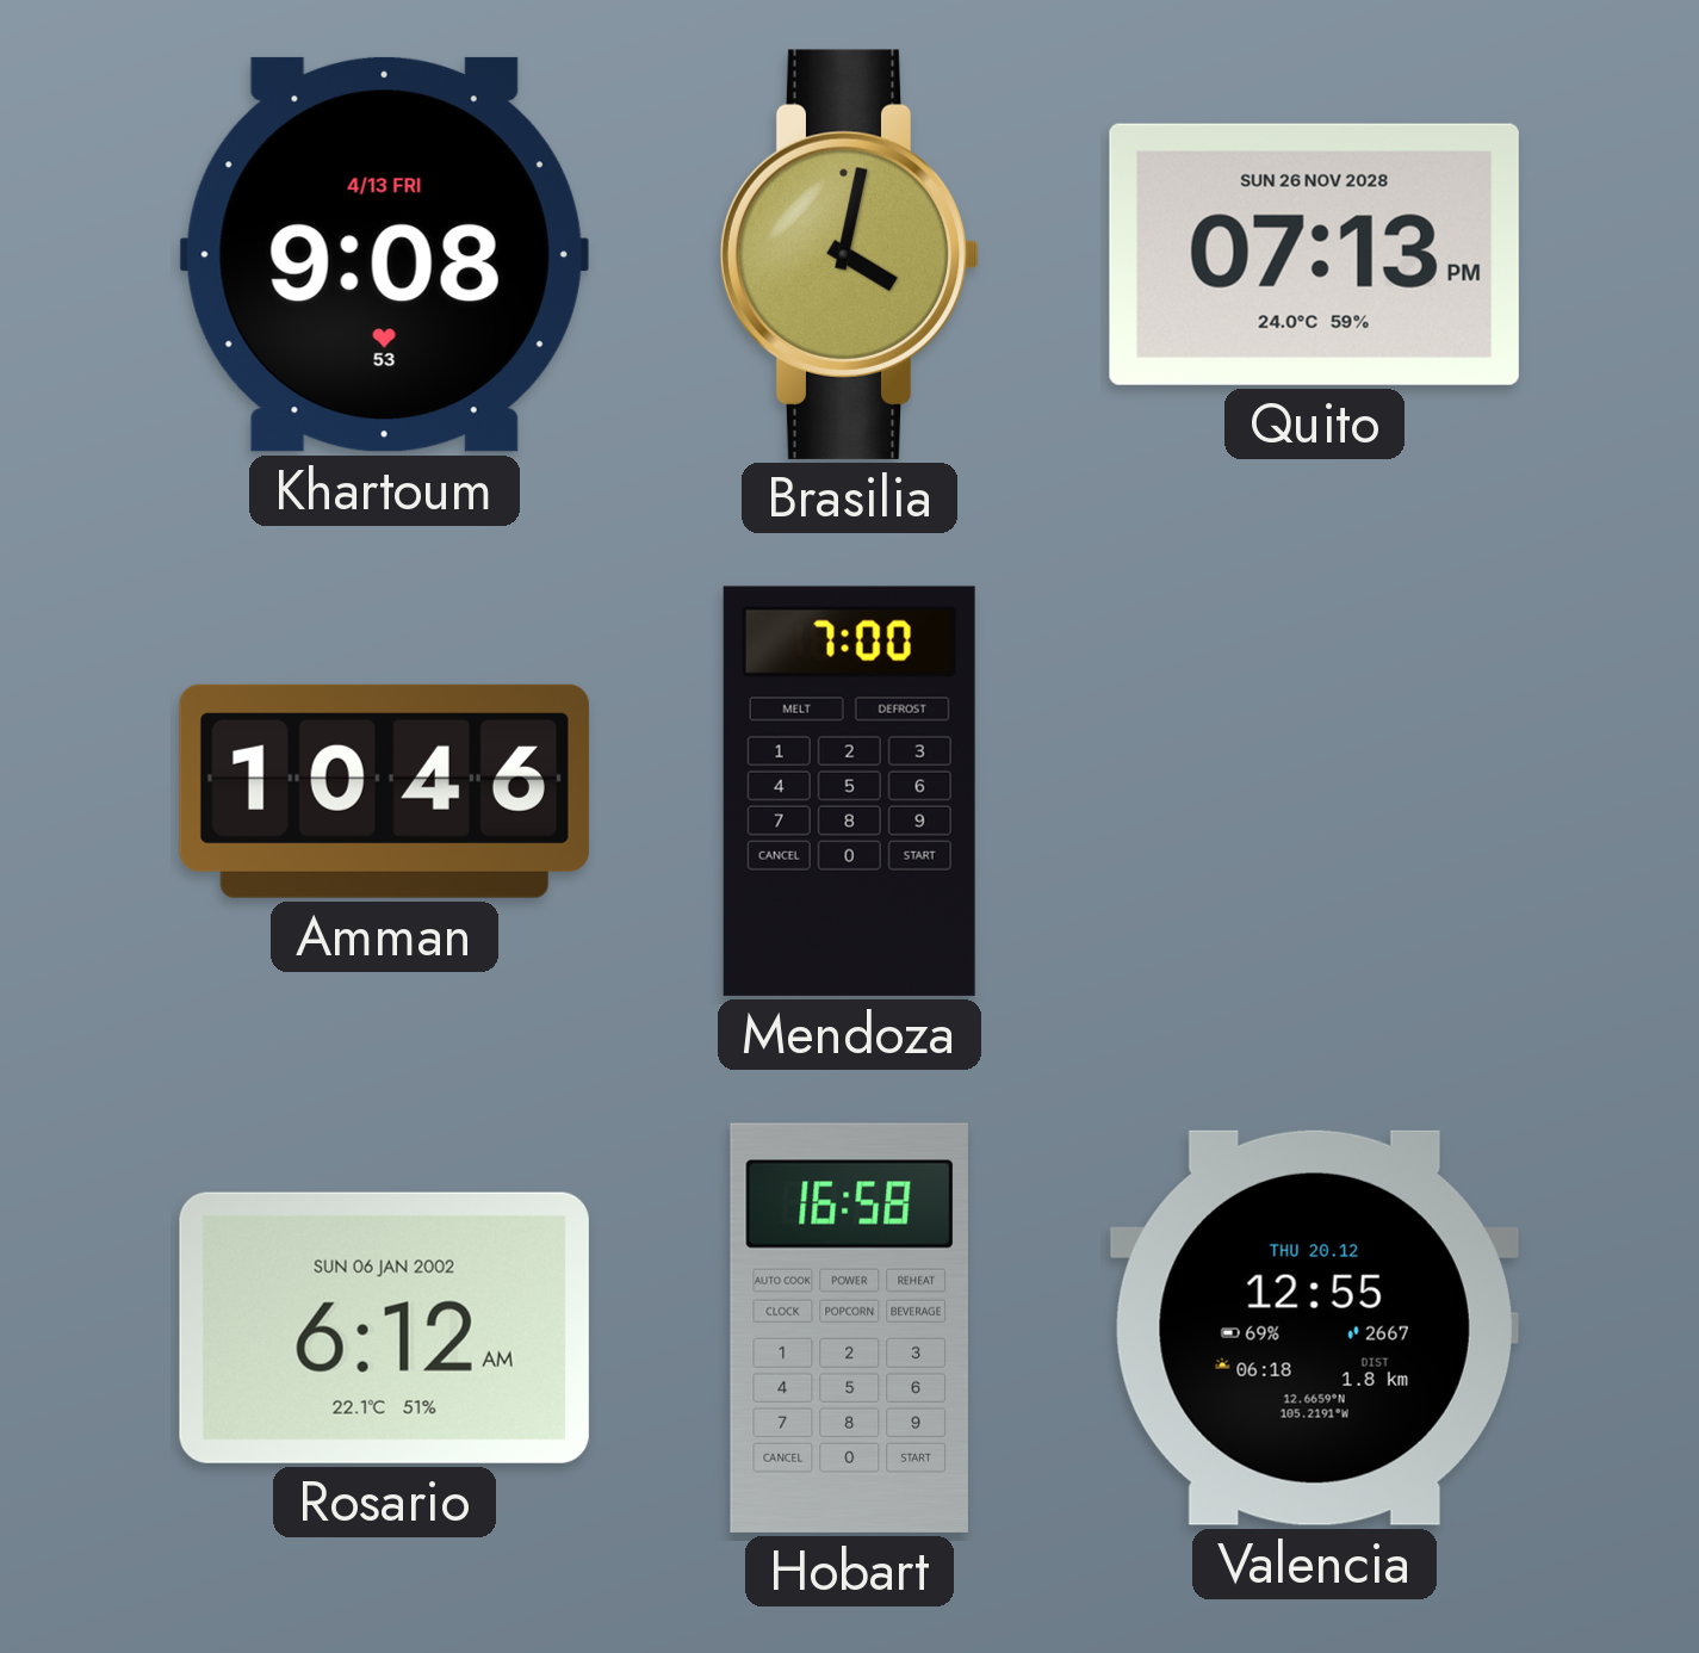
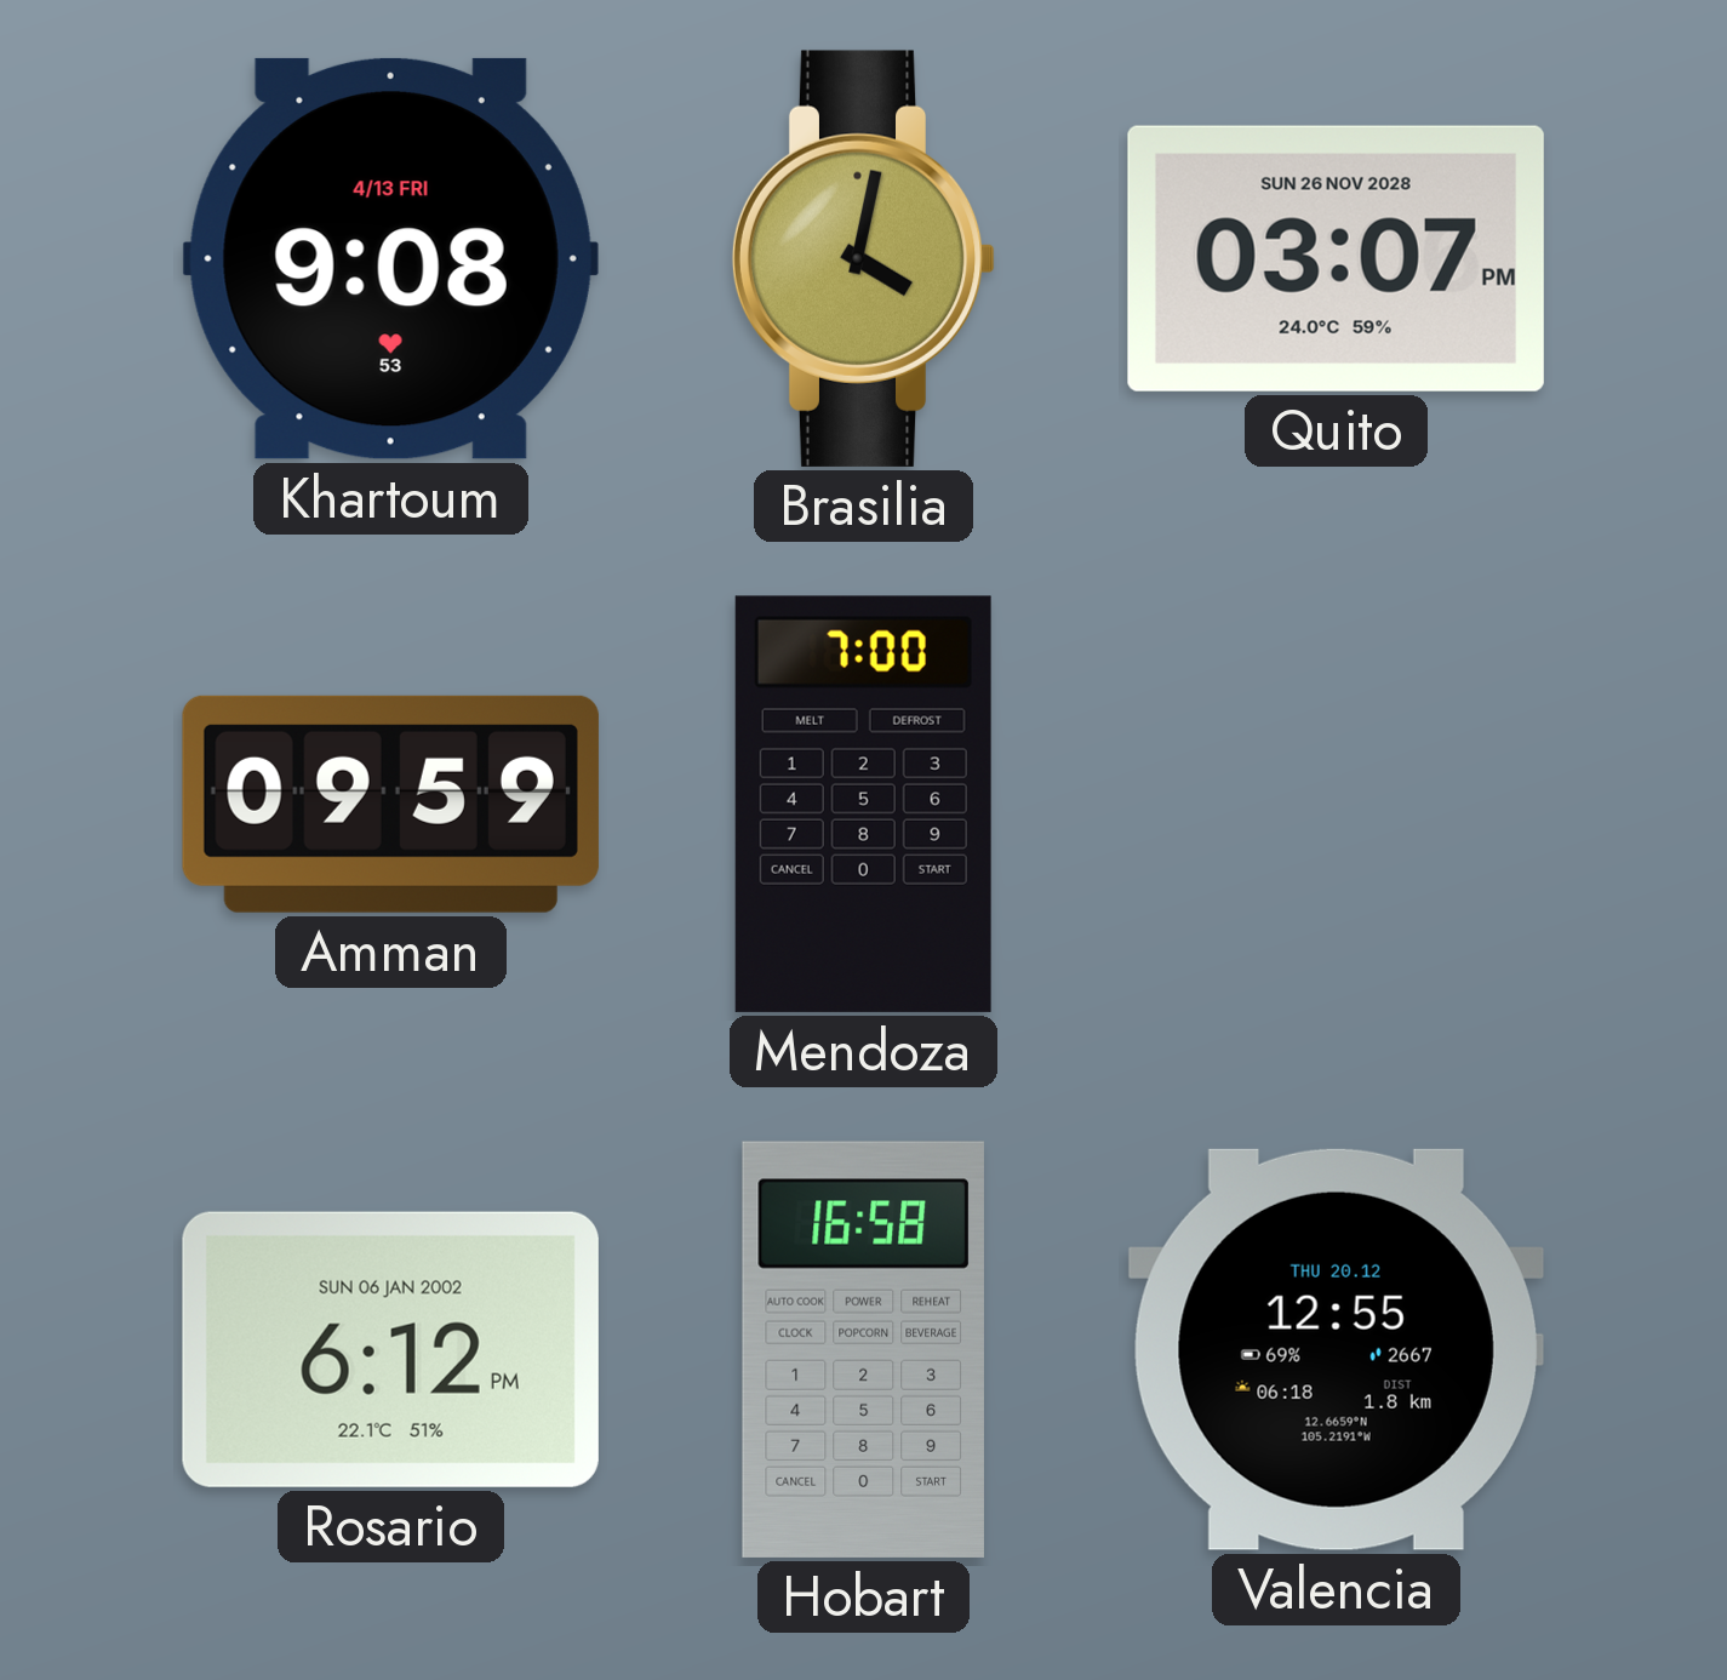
Quito: 07:13 -> 03:07 (1336, 258)
Amman: 10:46 -> 09:59 (390, 804)
Rosario: 6:12 AM -> 6:12 PM (390, 1349)
